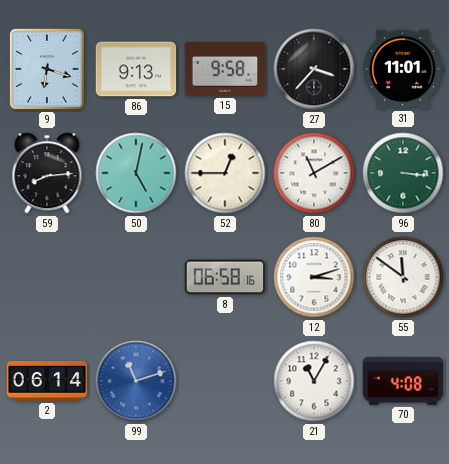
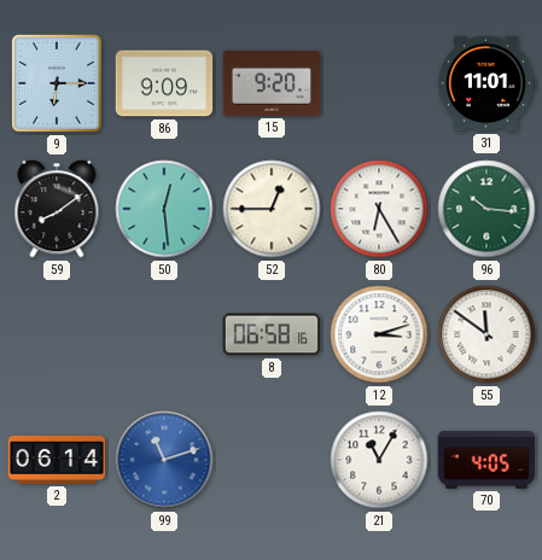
9: 6:18 -> 6:15 (57, 84)
86: 9:13 -> 9:09 (164, 83)
15: 9:58 -> 9:20 (272, 83)
27: 3:37 -> none (314, 69)
59: 8:14 -> 8:09 (57, 209)
50: 5:02 -> 12:29 (164, 209)
80: 11:10 -> 6:25 (379, 209)
96: 3:16 -> 10:16 (486, 209)
70: 4:08 -> 4:05 (486, 460)
